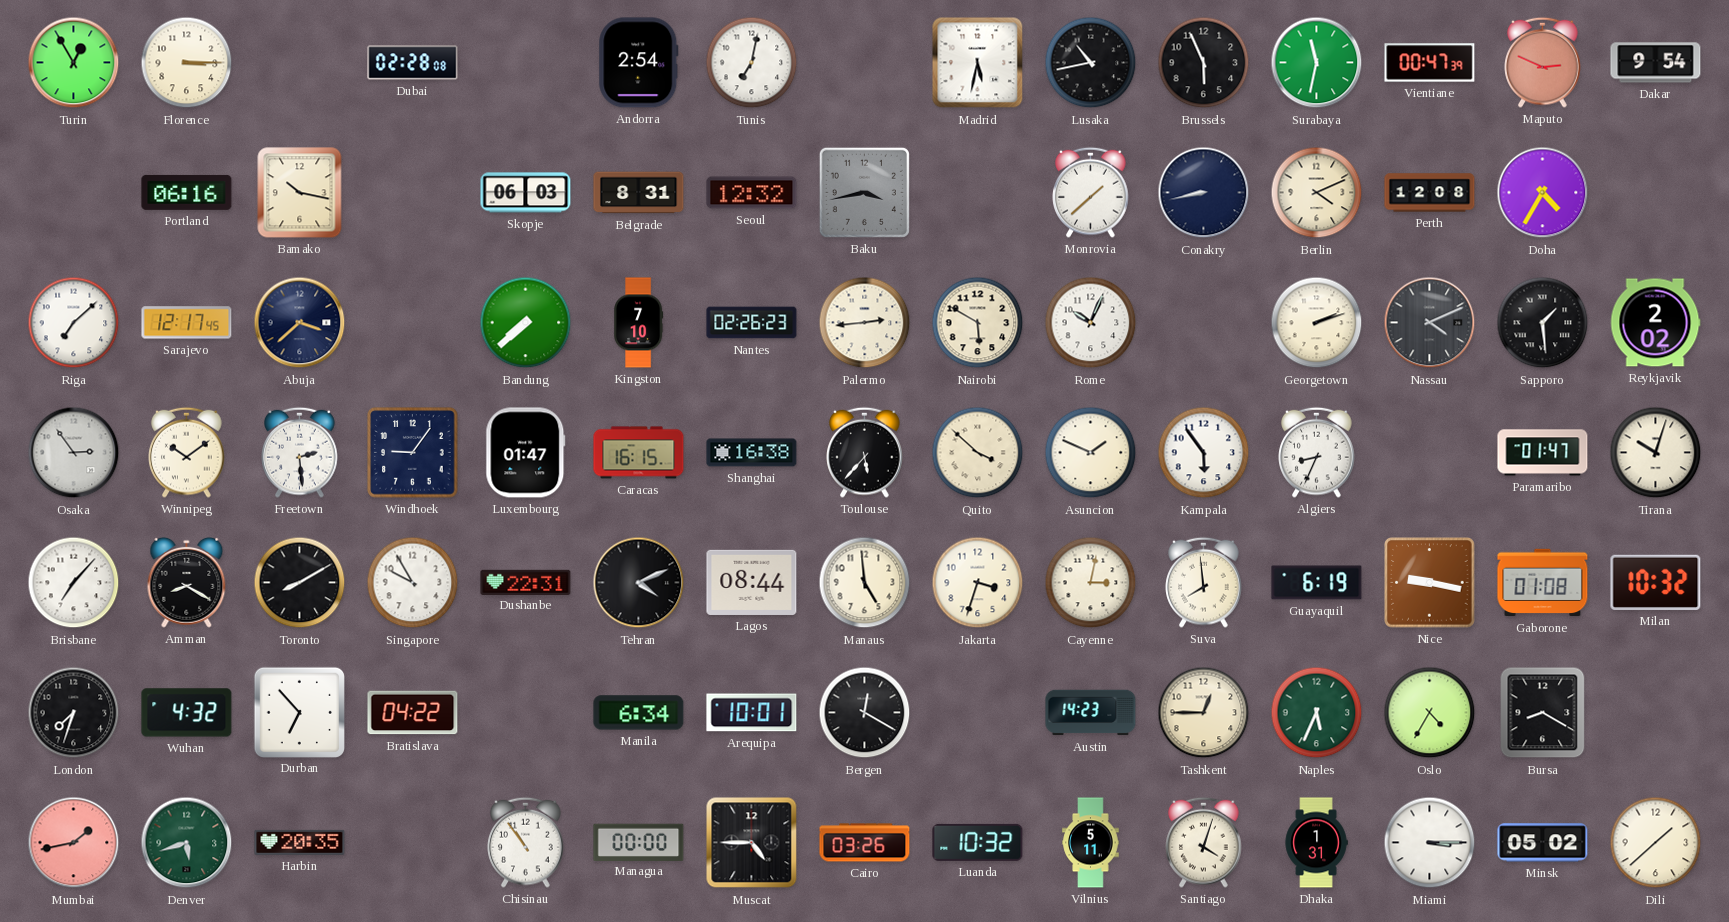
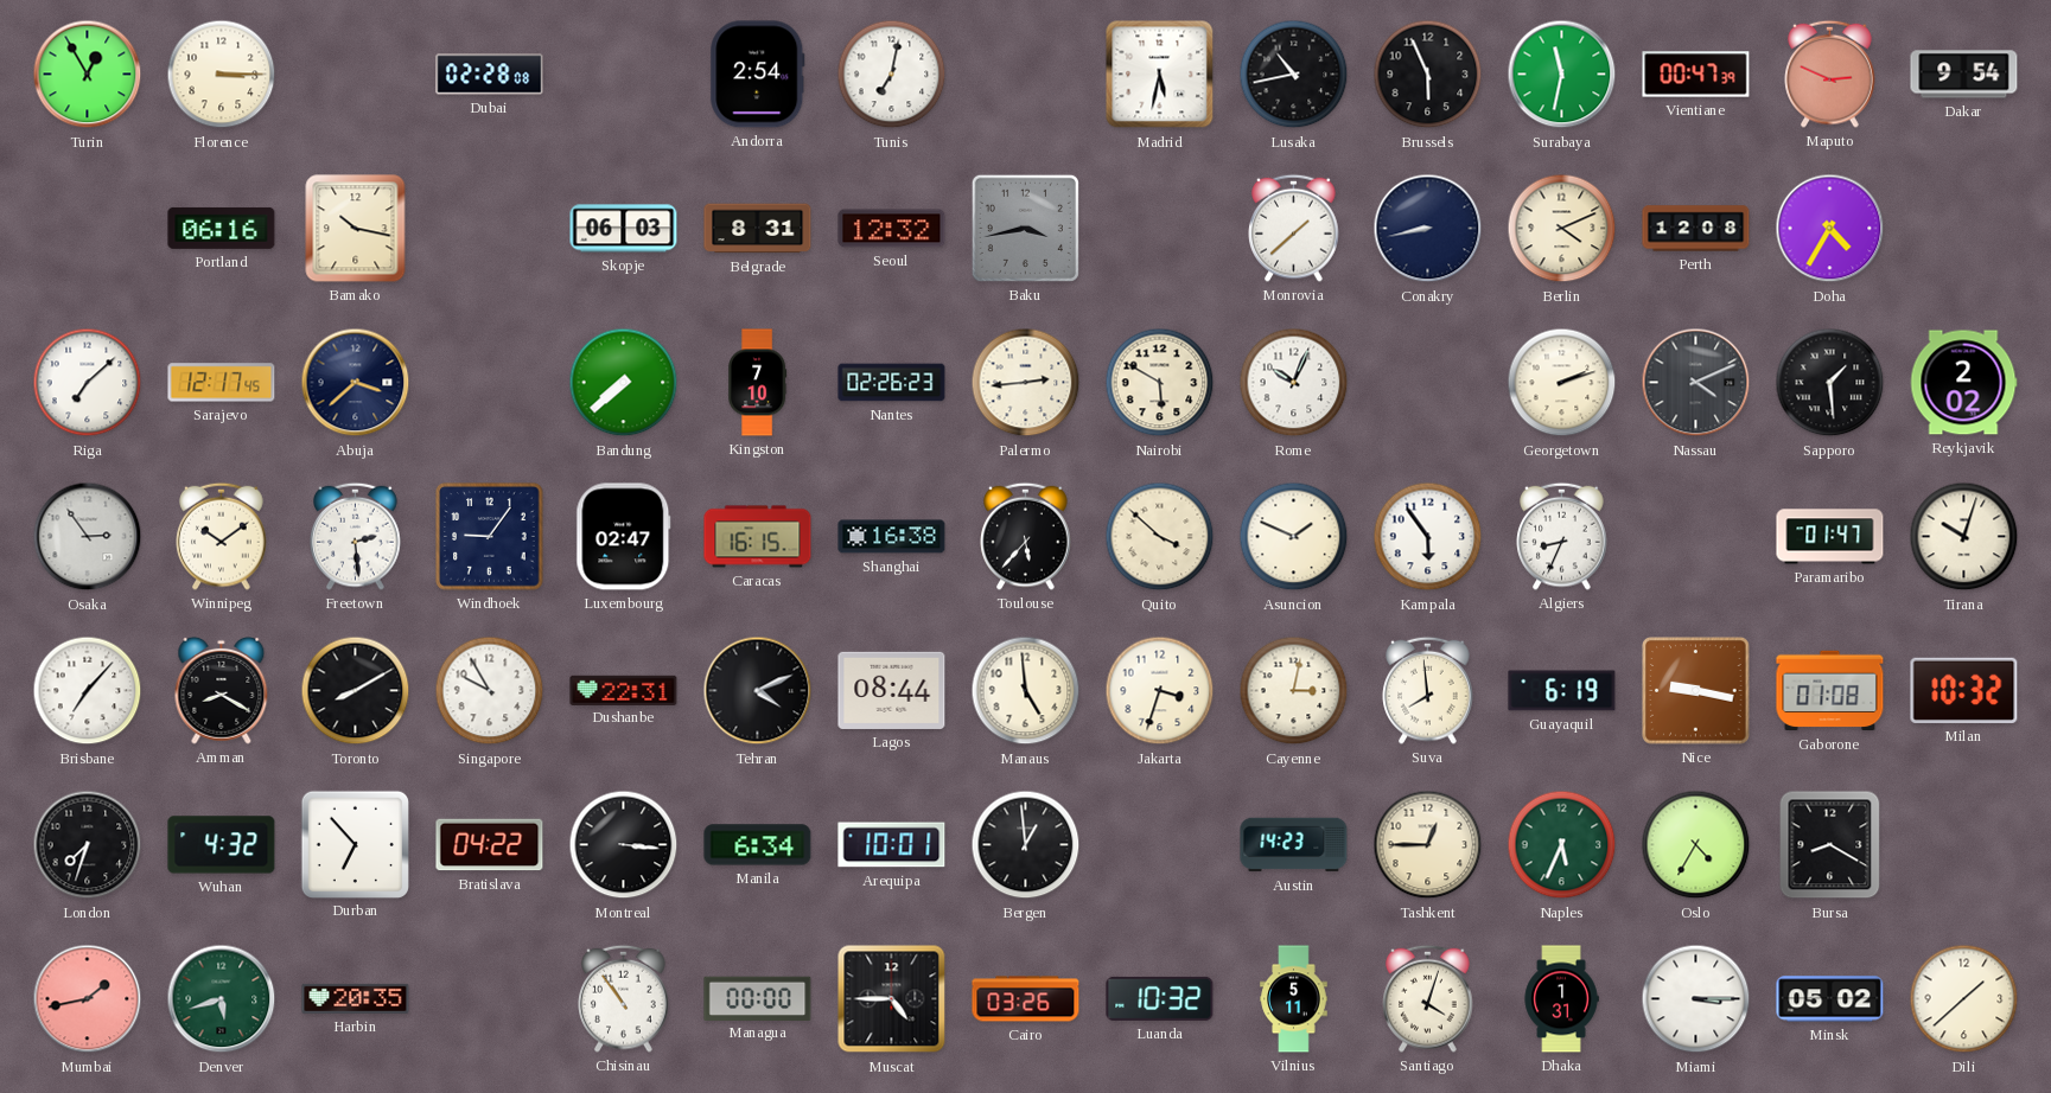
Luxembourg: 01:47 -> 02:47 (624, 537)
Montreal: none -> 3:16 (624, 845)
Bergen: 12:20 -> 12:59 (1026, 845)
